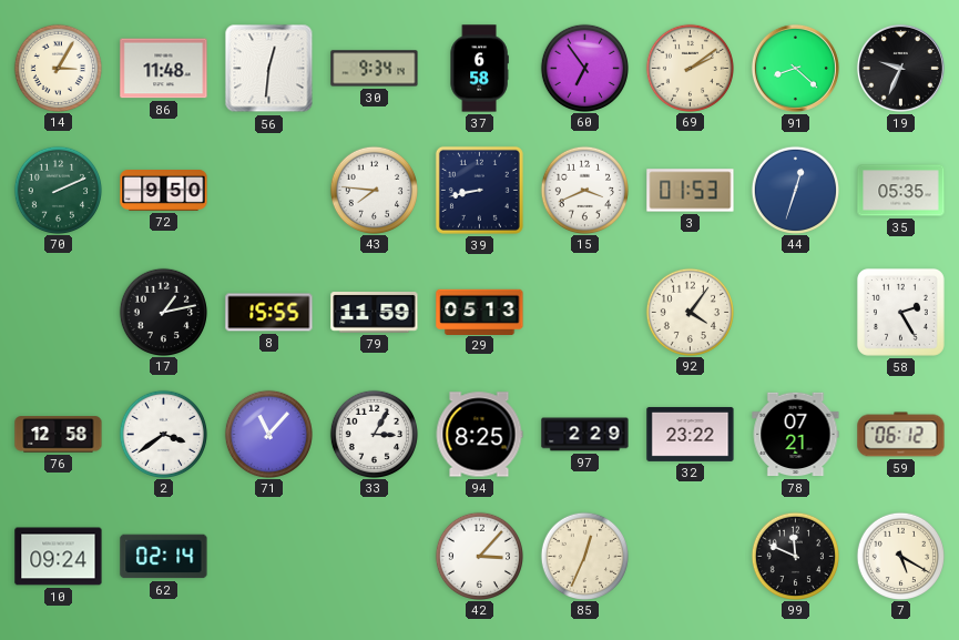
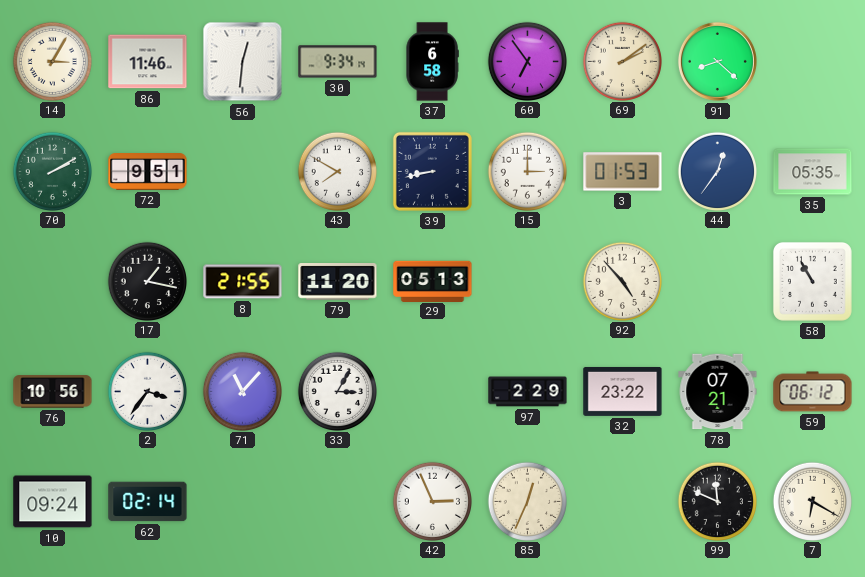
86: 11:48 -> 11:46 (148, 62)
19: 9:34 -> none (900, 68)
70: 2:11 -> 2:10 (52, 171)
72: 9:50 -> 9:51 (148, 172)
43: 7:46 -> 7:50 (337, 171)
15: 3:41 -> 3:00 (527, 171)
44: 12:33 -> 12:36 (717, 171)
17: 1:13 -> 1:17 (147, 281)
8: 15:55 -> 21:55 (243, 282)
79: 11:59 -> 11:20 (338, 282)
92: 4:06 -> 4:53 (622, 281)
58: 2:25 -> 10:55 (812, 281)
76: 12:58 -> 10:56 (53, 392)
2: 3:39 -> 3:36 (147, 391)
94: 8:25 -> none (479, 435)
42: 3:07 -> 2:56 (432, 501)
7: 5:20 -> 6:20 (812, 501)
